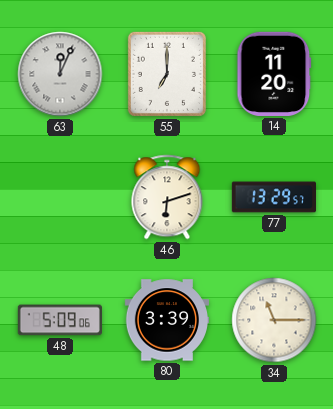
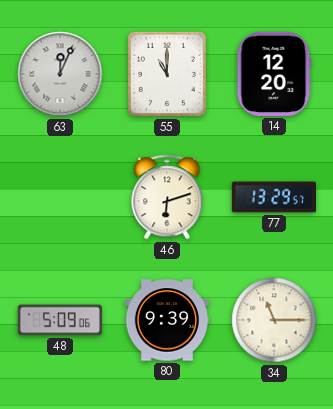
55: 7:00 -> 11:00 (167, 74)
14: 11:20 -> 12:20 (274, 74)
80: 3:39 -> 9:39 (166, 320)
